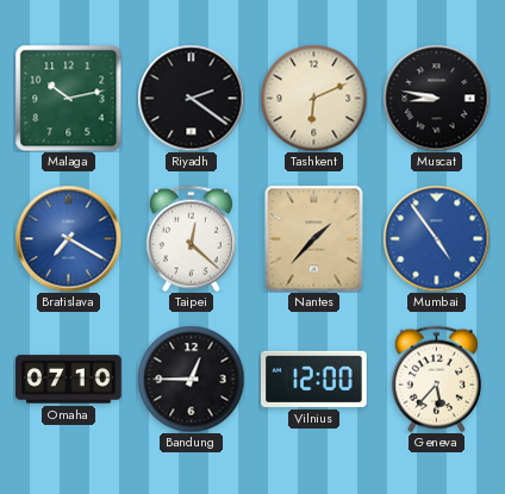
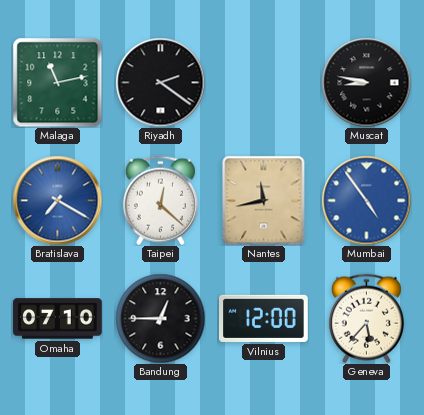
Malaga: 10:13 -> 11:13 (57, 82)
Tashkent: 6:11 -> none (313, 98)
Nantes: 1:37 -> 11:43 (264, 200)
